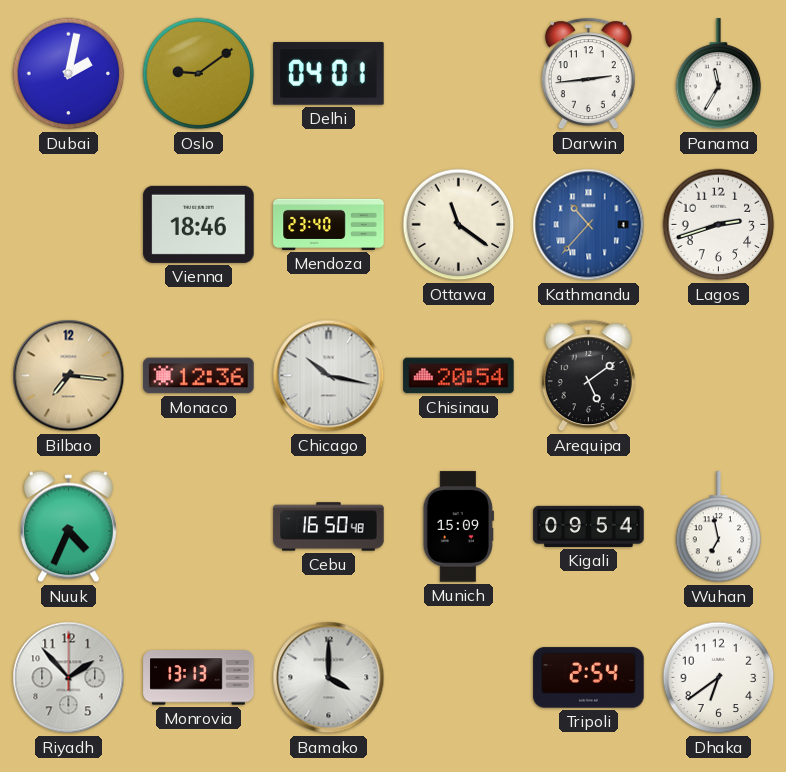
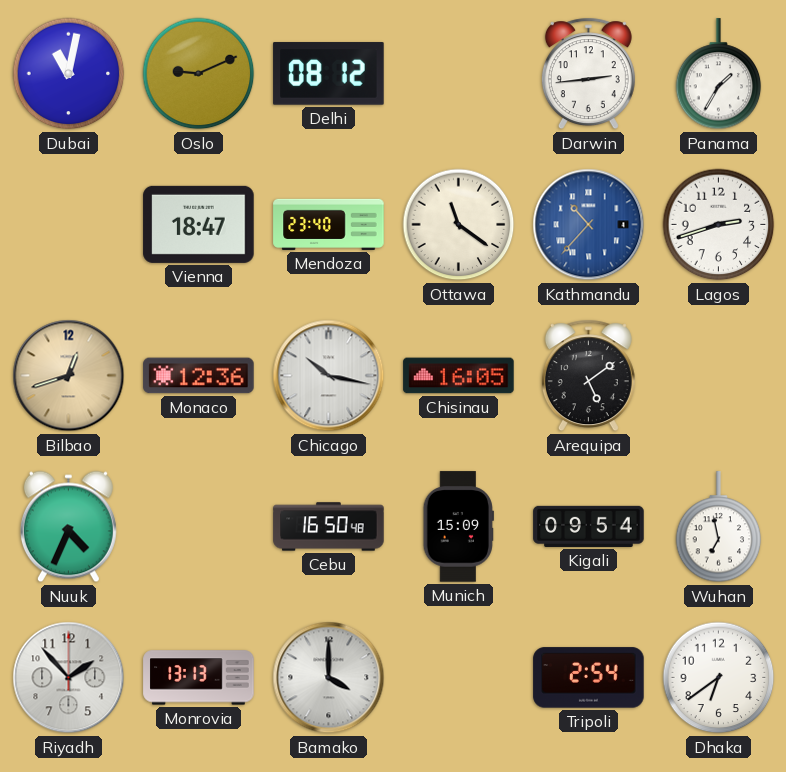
Dubai: 2:02 -> 11:02 (69, 74)
Oslo: 9:09 -> 9:11 (199, 74)
Delhi: 04:01 -> 08:12 (329, 74)
Panama: 11:35 -> 1:35 (719, 74)
Vienna: 18:46 -> 18:47 (199, 224)
Bilbao: 7:16 -> 12:42 (69, 376)
Chisinau: 20:54 -> 16:05 (459, 376)
